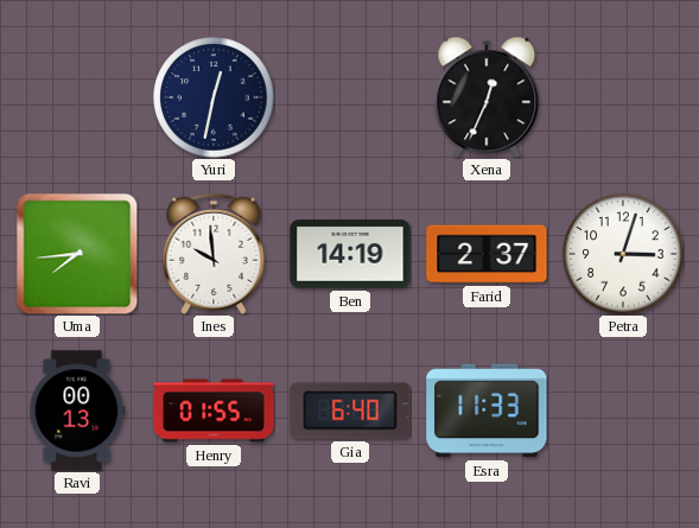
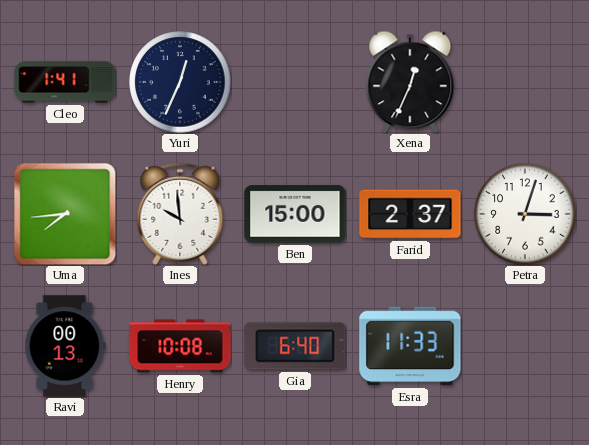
Cleo: none -> 1:41 (65, 82)
Yuri: 12:32 -> 12:34 (180, 82)
Ben: 14:19 -> 15:00 (295, 214)
Henry: 01:55 -> 10:08 (180, 346)
